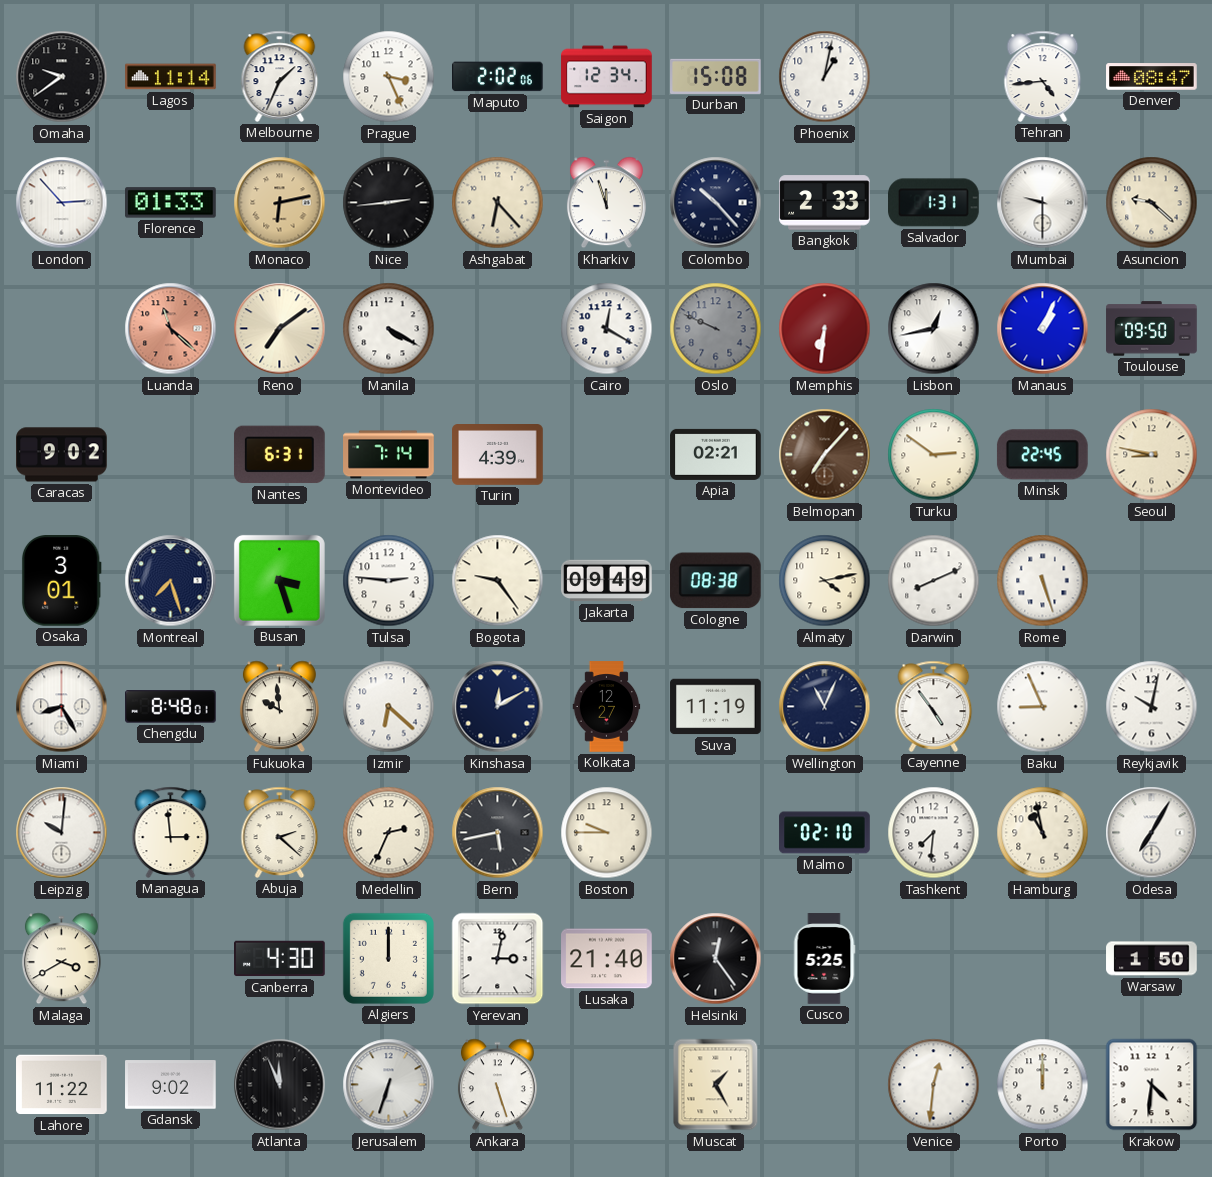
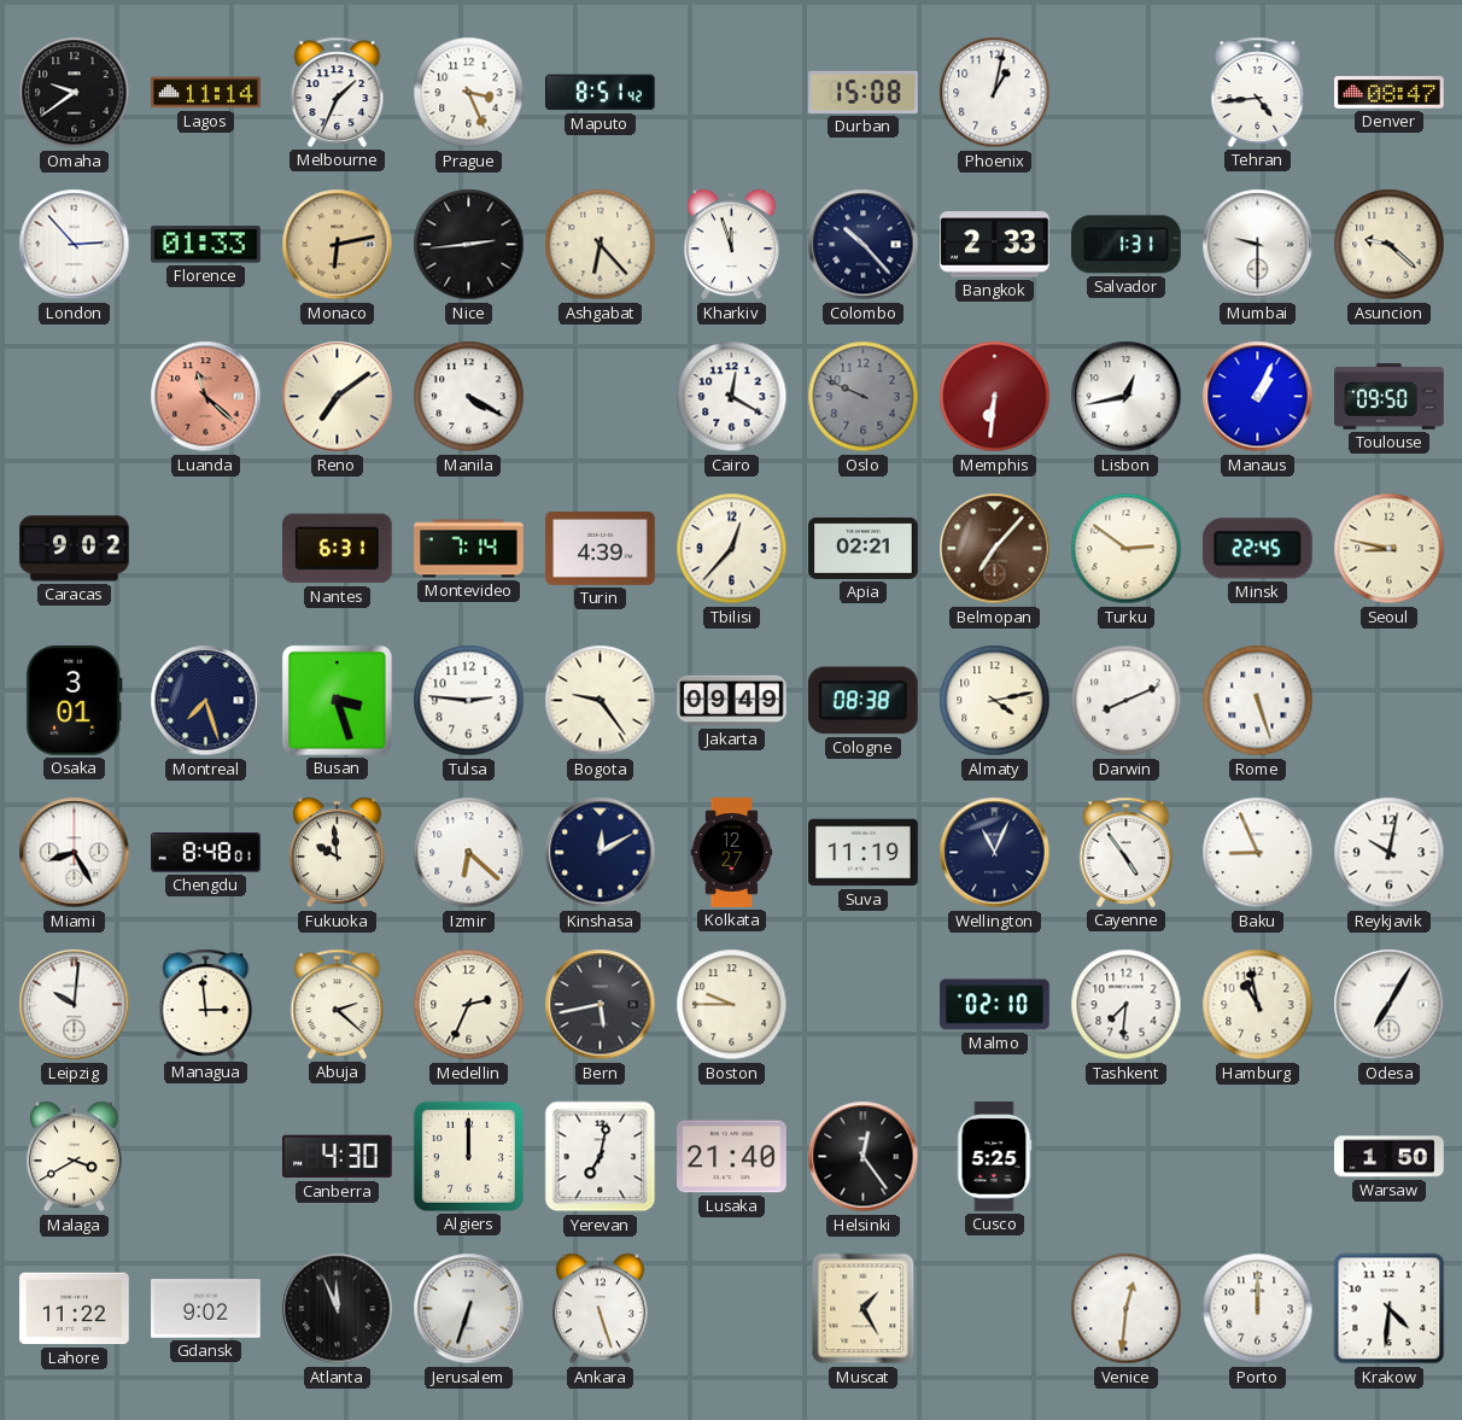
Maputo: 2:02 -> 8:51 (601, 93)
Saigon: 12:34 -> none (607, 77)
Tbilisi: none -> 12:37 (732, 549)
Yerevan: 3:02 -> 7:02 (601, 1157)
